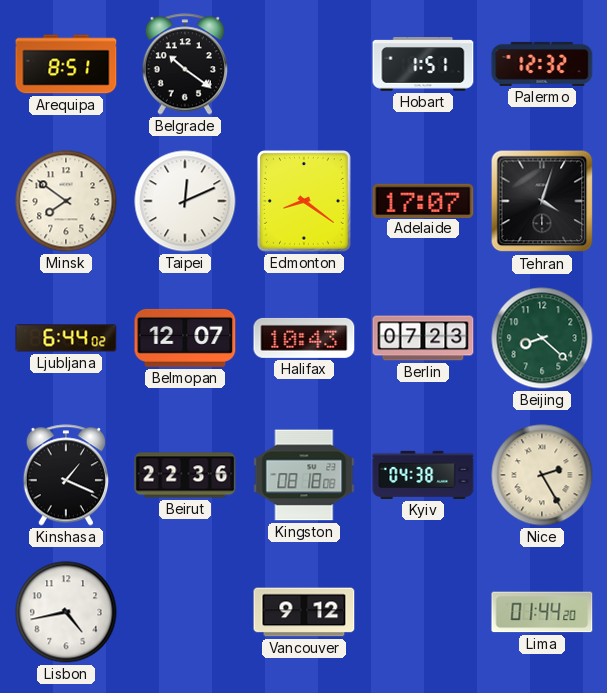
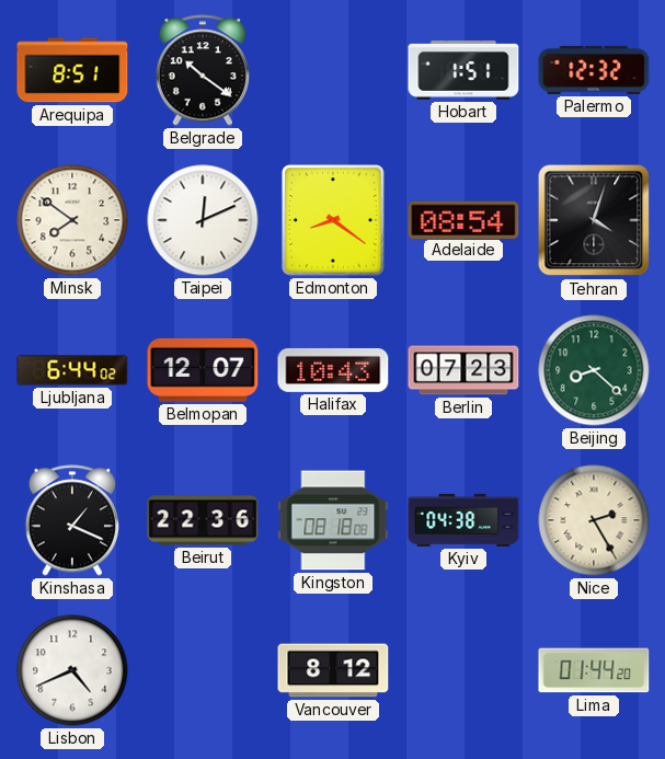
Adelaide: 17:07 -> 08:54 (463, 219)
Lisbon: 4:43 -> 4:41 (72, 670)
Vancouver: 9:12 -> 8:12 (333, 670)
